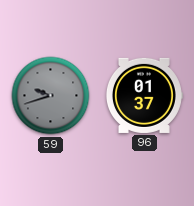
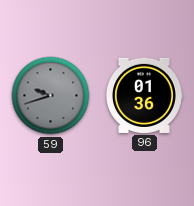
96: 01:37 -> 01:36 (144, 95)
